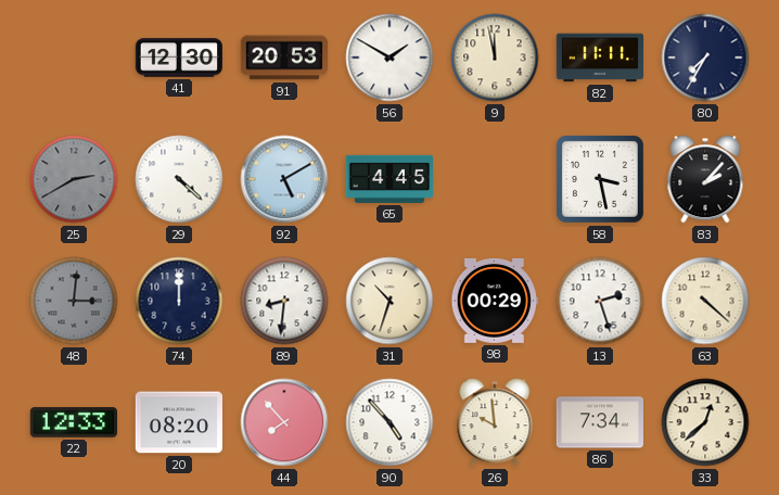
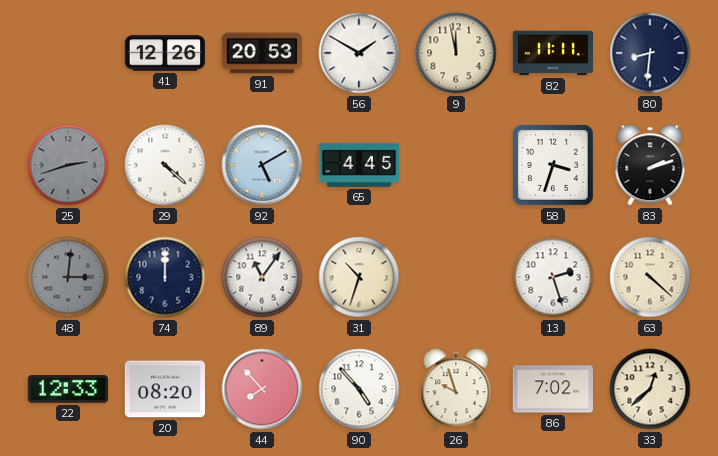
41: 12:30 -> 12:26 (164, 53)
80: 7:35 -> 8:31 (650, 53)
25: 2:40 -> 2:42 (68, 165)
58: 3:28 -> 3:33 (553, 165)
83: 2:07 -> 2:12 (650, 165)
89: 8:31 -> 11:06 (262, 277)
98: 00:29 -> none (494, 301)
26: 9:59 -> 9:57 (456, 389)
86: 7:34 -> 7:02 (552, 389)
